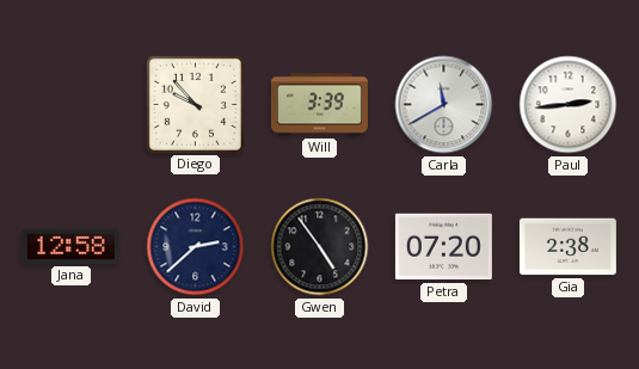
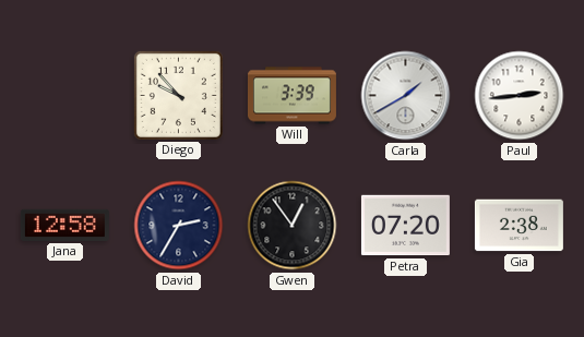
Carla: 11:40 -> 1:40 (406, 96)
David: 2:38 -> 2:35 (179, 226)
Gwen: 4:54 -> 12:54 (293, 226)
